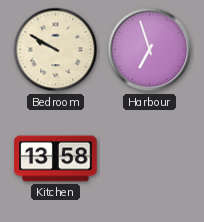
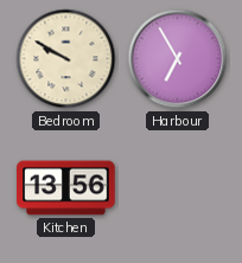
Harbour: 6:57 -> 6:55 (178, 59)
Kitchen: 13:58 -> 13:56 (66, 188)
